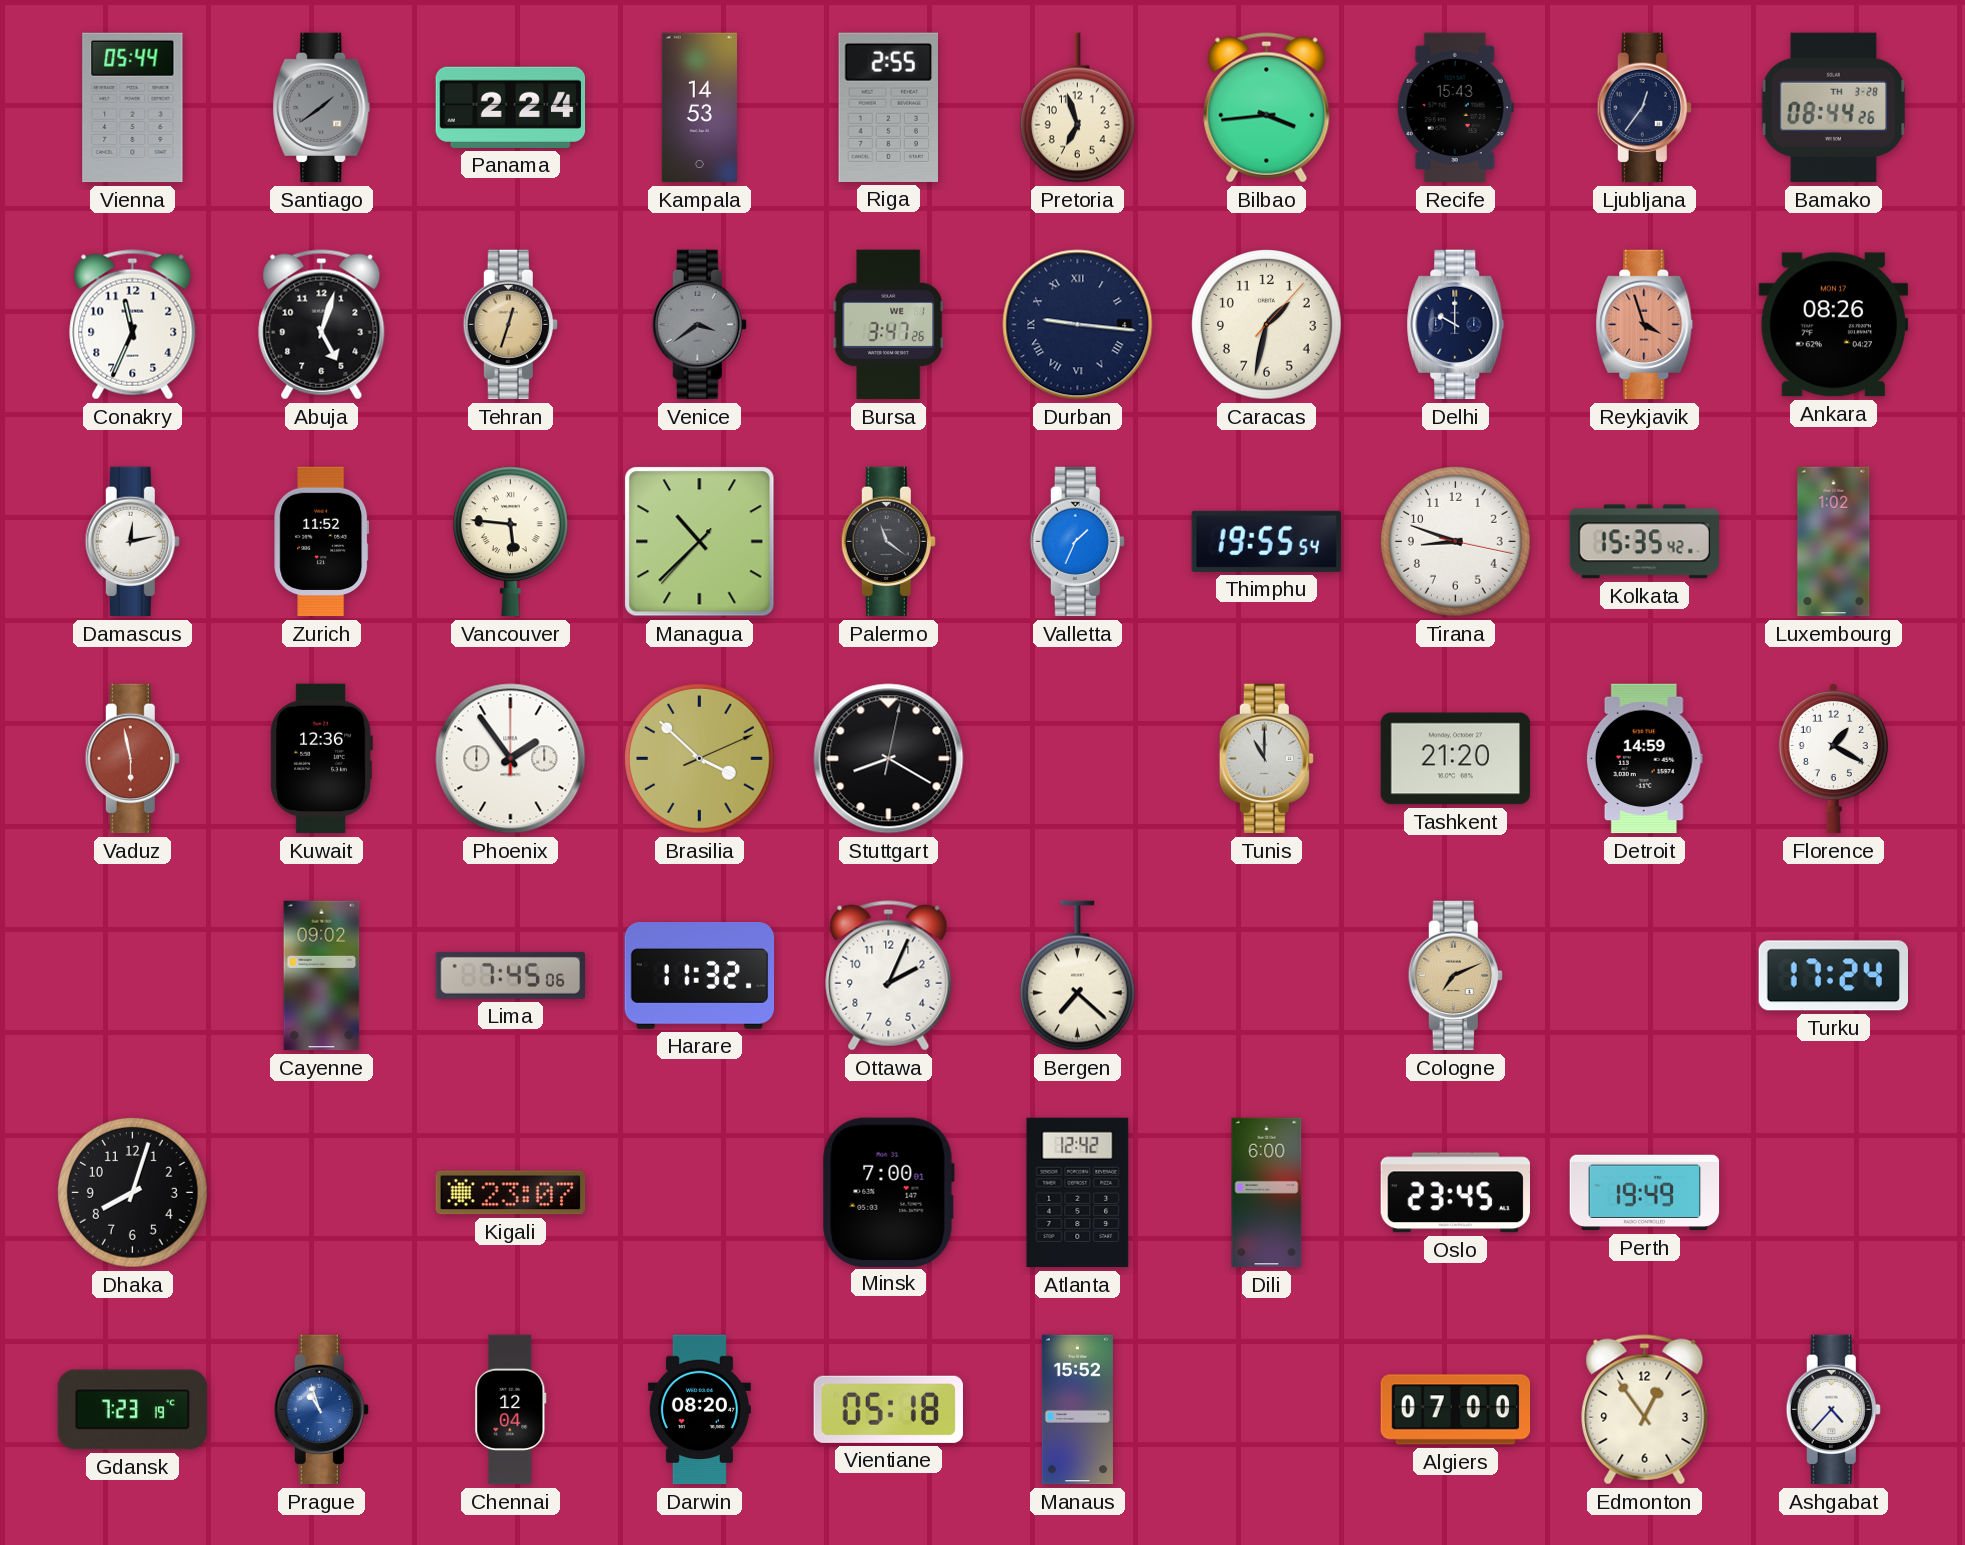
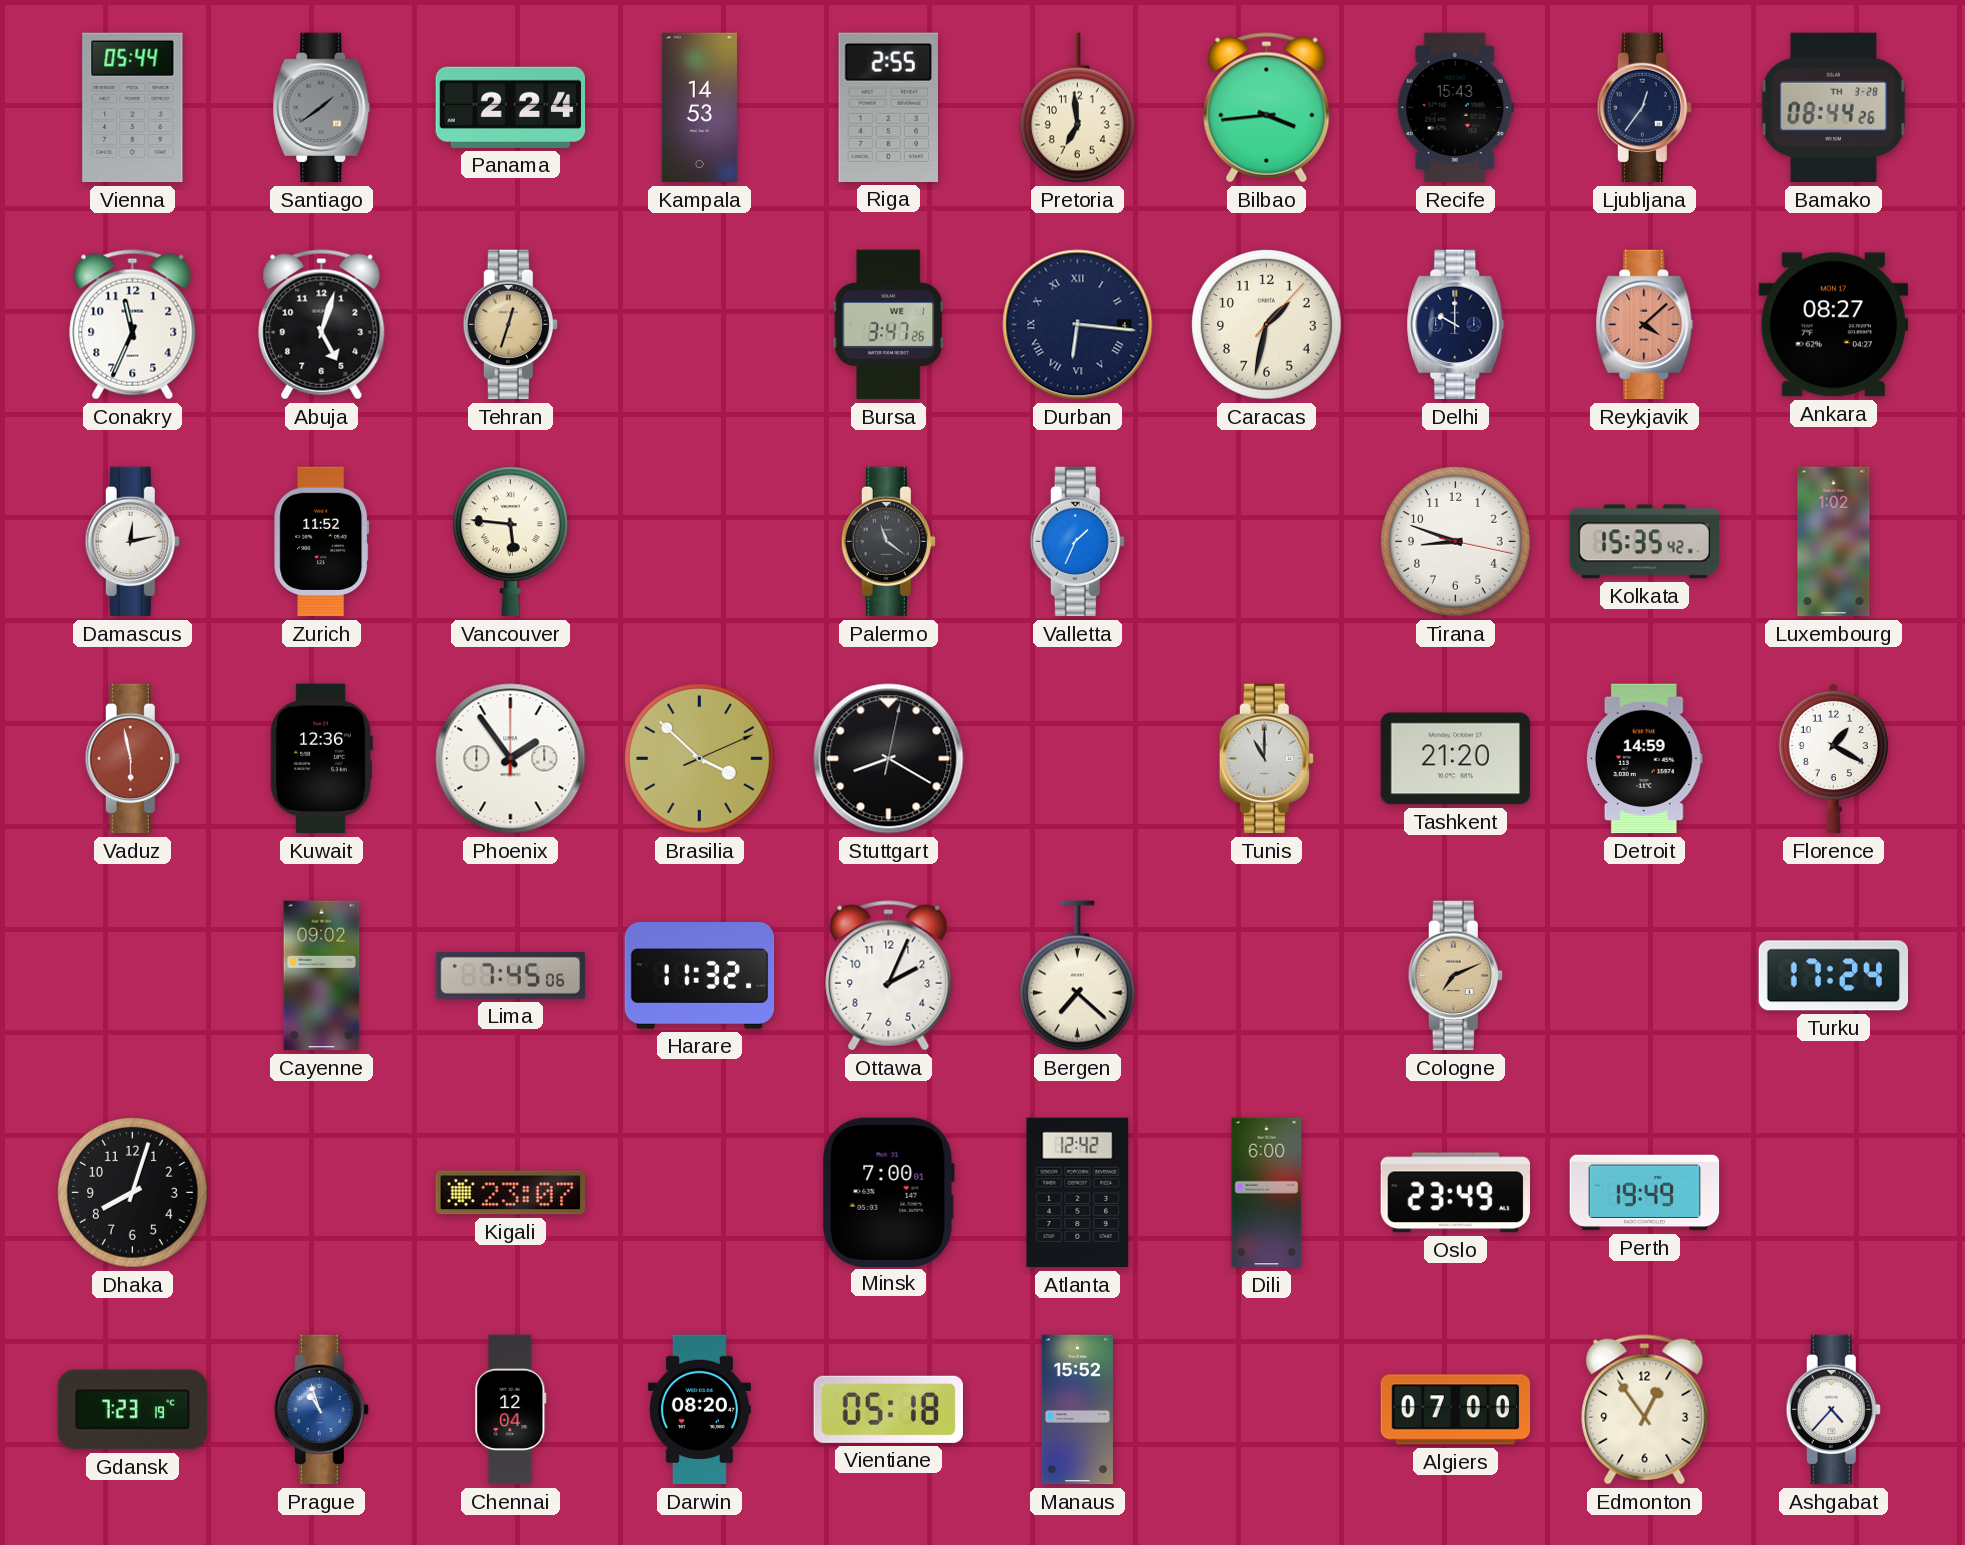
Pretoria: 6:57 -> 6:59 (1077, 108)
Venice: 3:39 -> none (699, 325)
Durban: 9:16 -> 6:16 (1078, 325)
Reykjavik: 3:57 -> 4:08 (1645, 325)
Ankara: 08:26 -> 08:27 (1833, 325)
Managua: 10:37 -> none (700, 542)
Thimphu: 19:55 -> none (1266, 541)
Oslo: 23:45 -> 23:49 (1455, 1193)
